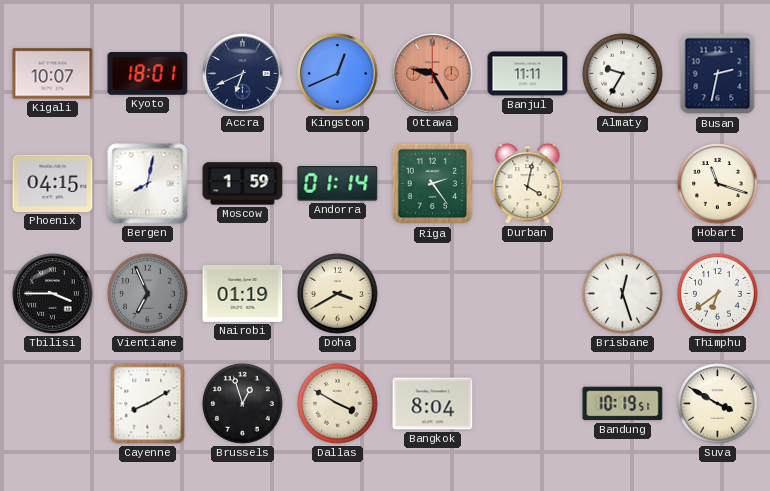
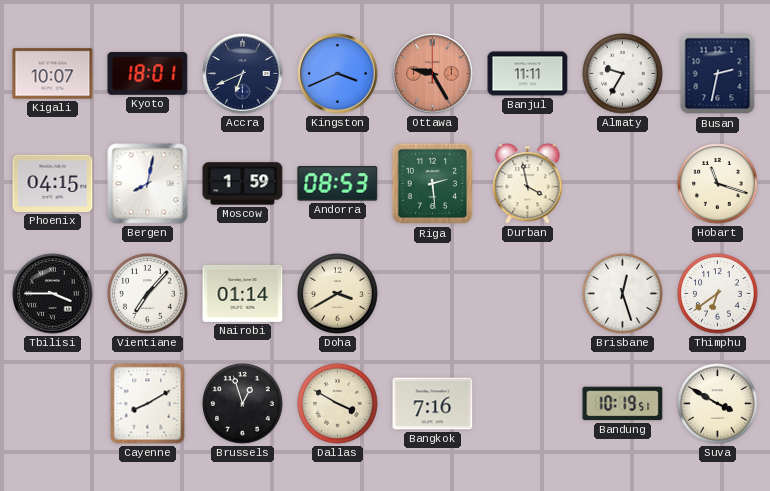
Kingston: 12:41 -> 3:41 (338, 74)
Andorra: 01:14 -> 08:53 (338, 184)
Riga: 2:24 -> 2:29 (433, 184)
Durban: 4:02 -> 3:58 (528, 184)
Vientiane: 6:56 -> 7:07 (148, 294)
Vientiane dial: grey -> white (148, 294)
Nairobi: 01:19 -> 01:14 (243, 293)
Bangkok: 8:04 -> 7:16 (433, 404)
